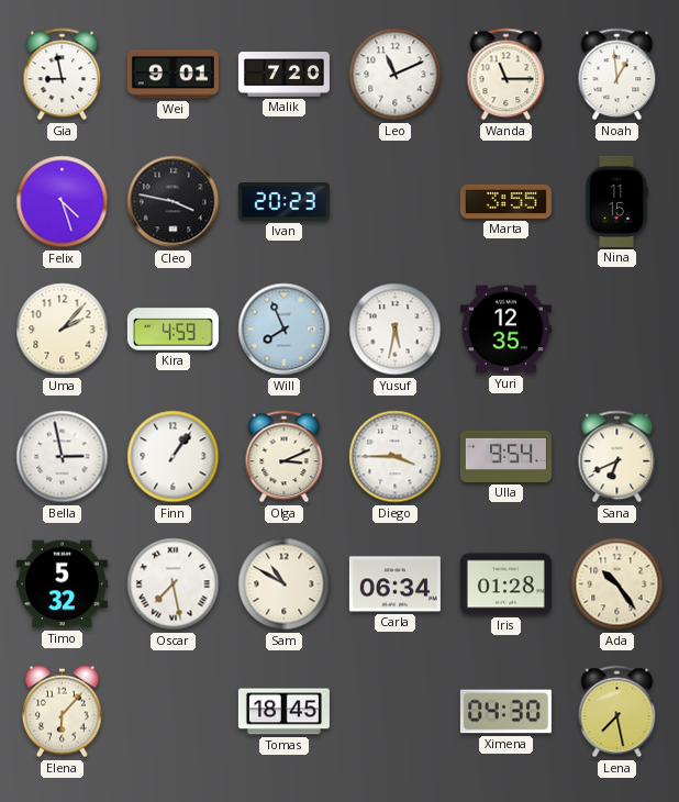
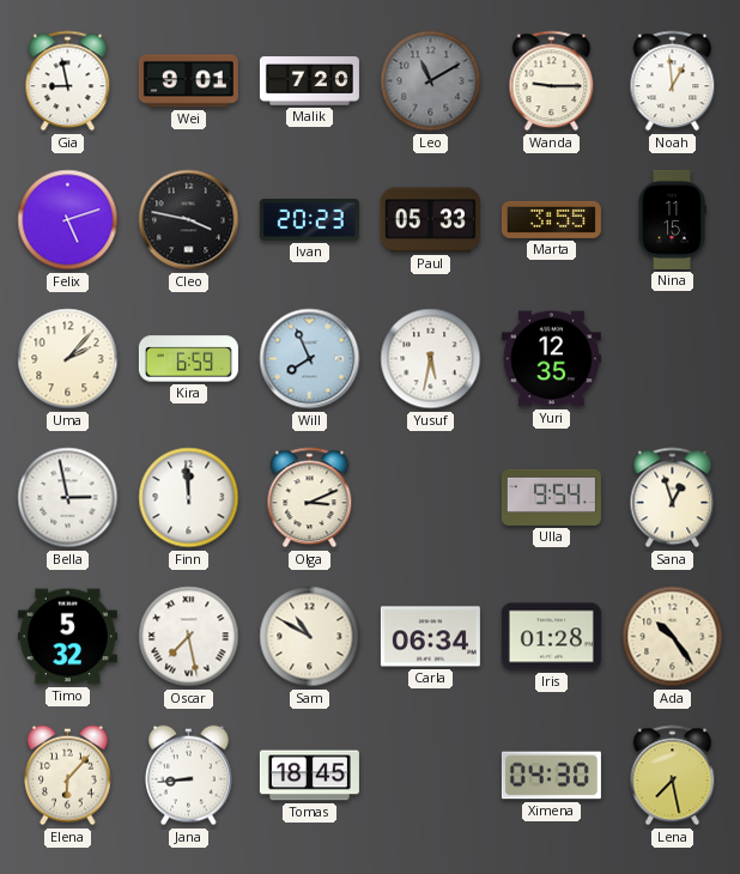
Leo: 11:11 -> 11:10 (431, 81)
Leo dial: white -> grey (431, 81)
Wanda: 11:15 -> 9:15 (552, 81)
Felix: 4:27 -> 5:12 (68, 220)
Paul: none -> 05:33 (430, 220)
Kira: 4:59 -> 6:59 (188, 359)
Finn: 1:06 -> 11:59 (189, 498)
Diego: 3:45 -> none (396, 457)
Sana: 6:41 -> 12:57 (673, 498)
Jana: none -> 8:44 (189, 776)
